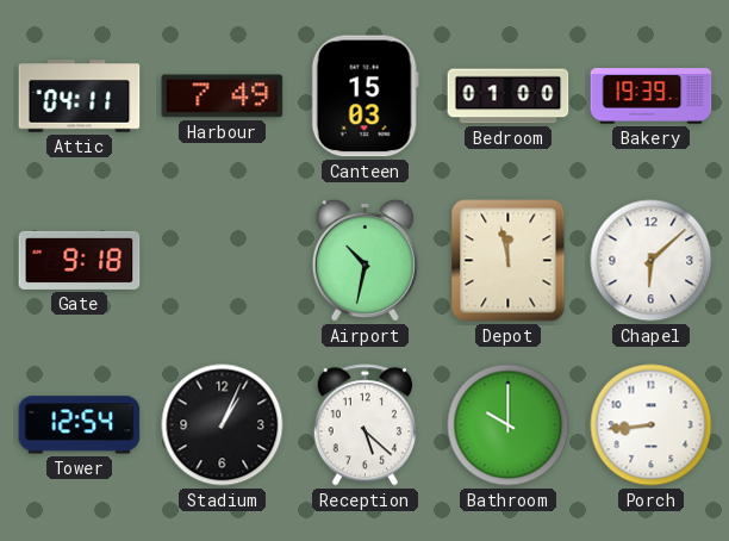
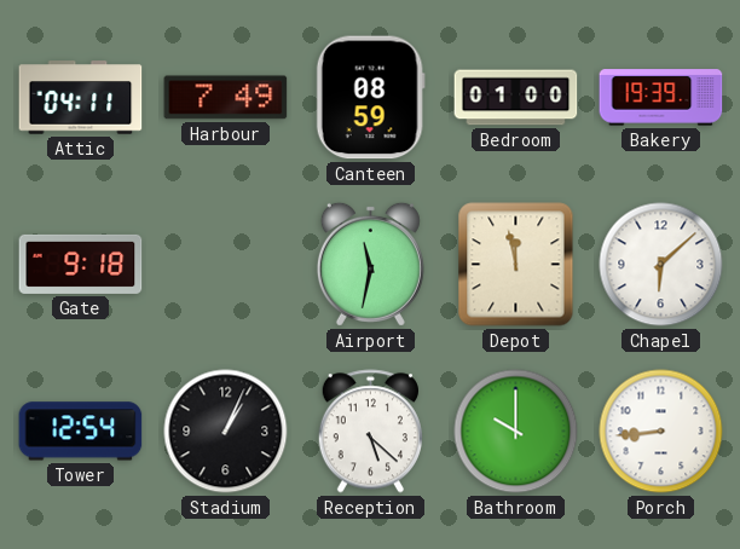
Canteen: 15:03 -> 08:59 (370, 98)
Airport: 10:32 -> 11:32 (370, 264)
